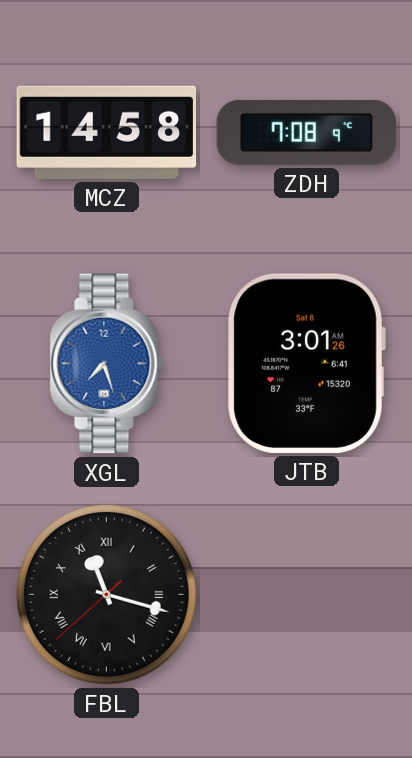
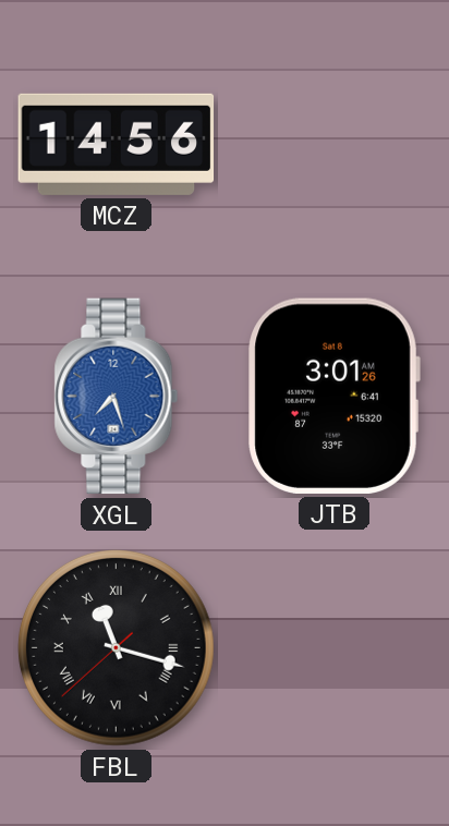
MCZ: 14:58 -> 14:56 (117, 144)
ZDH: 7:08 -> none (307, 132)
